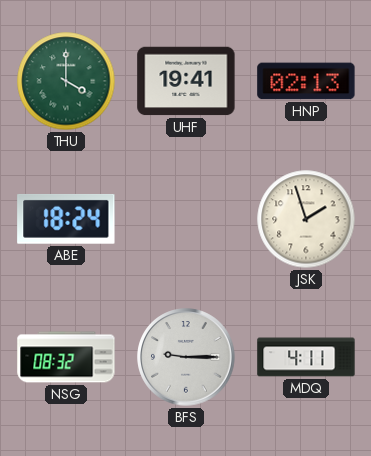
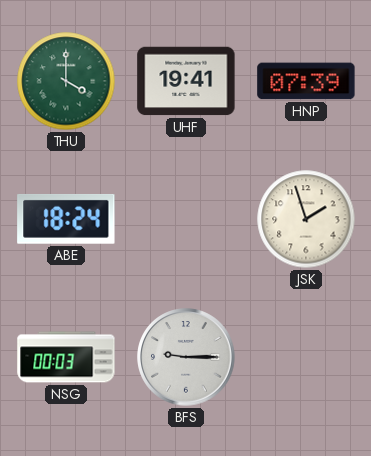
HNP: 02:13 -> 07:39 (306, 81)
NSG: 08:32 -> 00:03 (66, 357)
MDQ: 4:11 -> none (306, 357)
